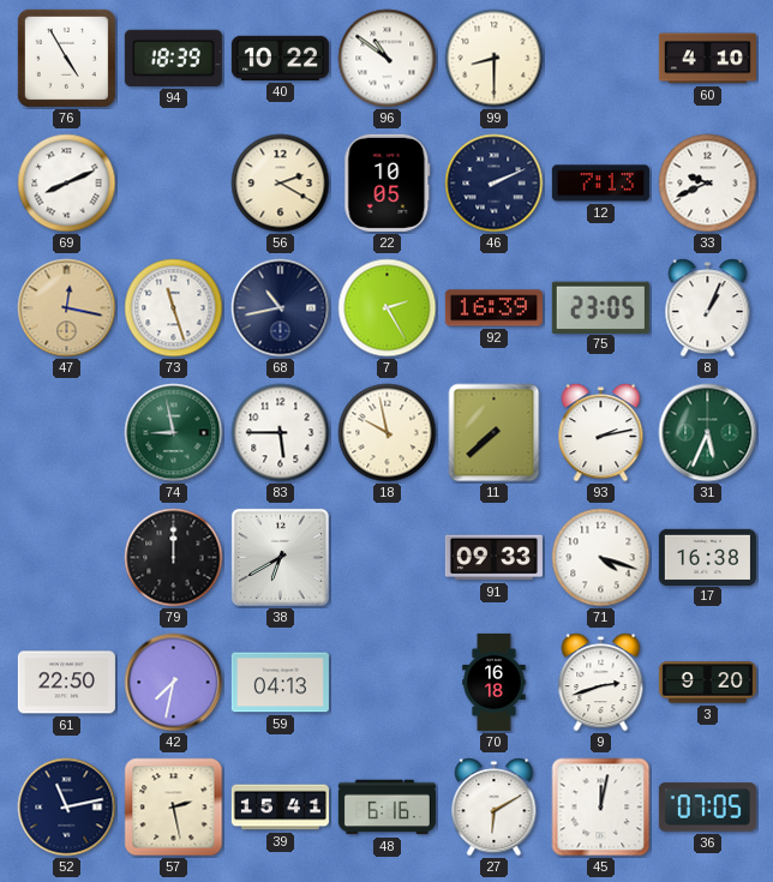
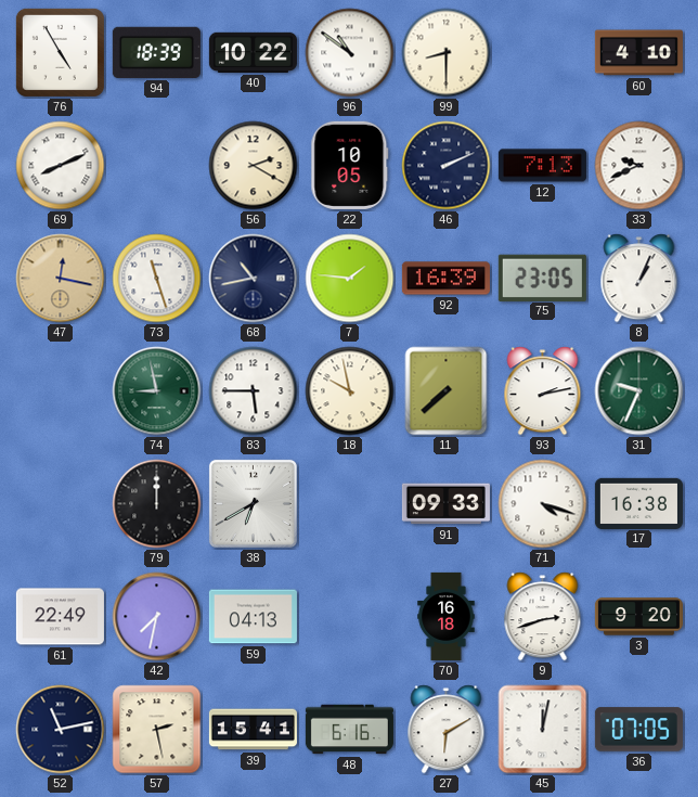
7: 2:25 -> 1:46 (350, 279)
31: 5:34 -> 9:34 (639, 391)
61: 22:50 -> 22:49 (60, 617)
